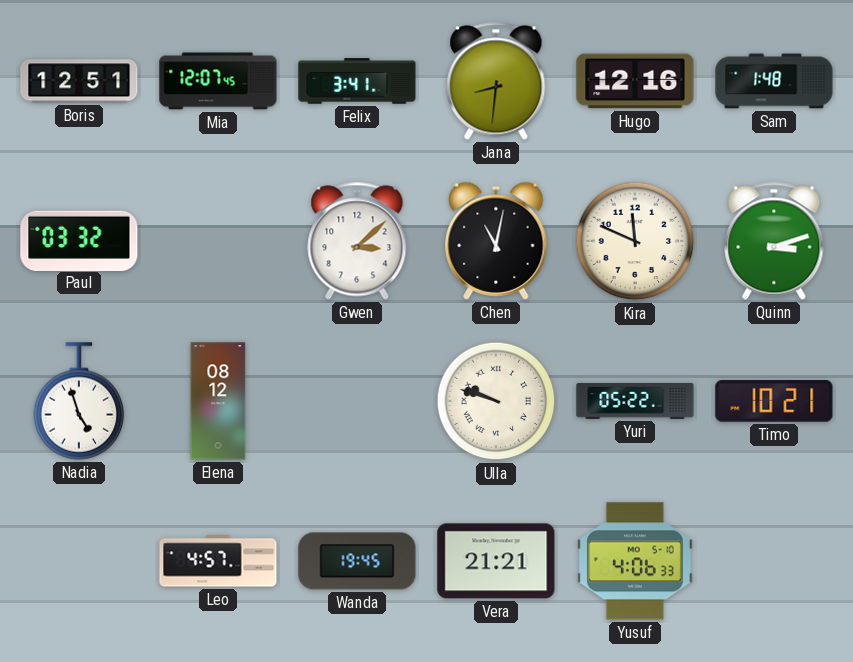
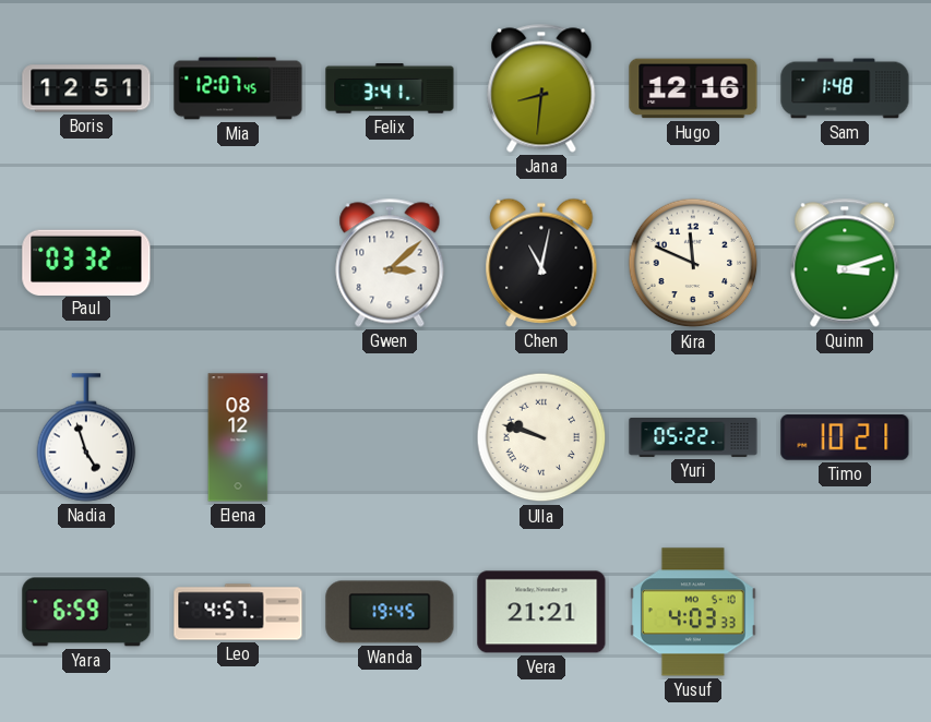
Yara: none -> 6:59 (86, 612)
Yusuf: 4:06 -> 4:03 (693, 612)
